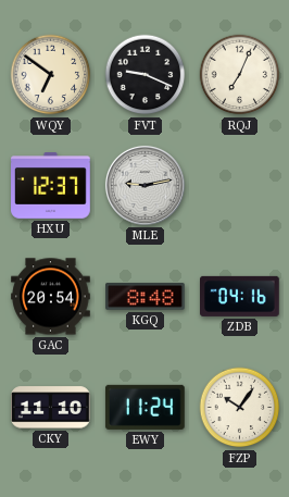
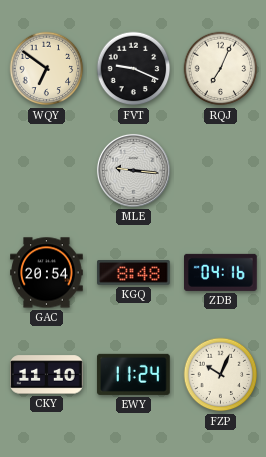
HXU: 12:37 -> none (51, 186)
MLE: 9:13 -> 9:16 (133, 170)
FZP: 10:06 -> 10:04 (221, 375)
